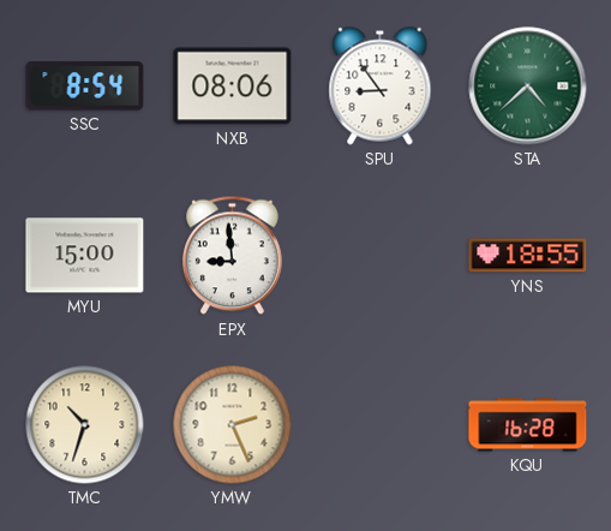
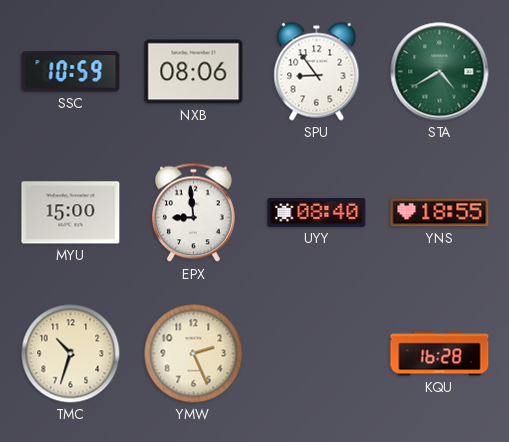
SSC: 8:54 -> 10:59 (71, 72)
STA: 4:38 -> 4:40 (440, 72)
UYY: none -> 08:40 (317, 212)
